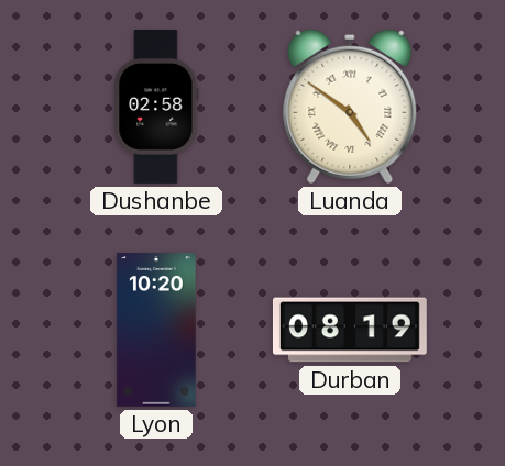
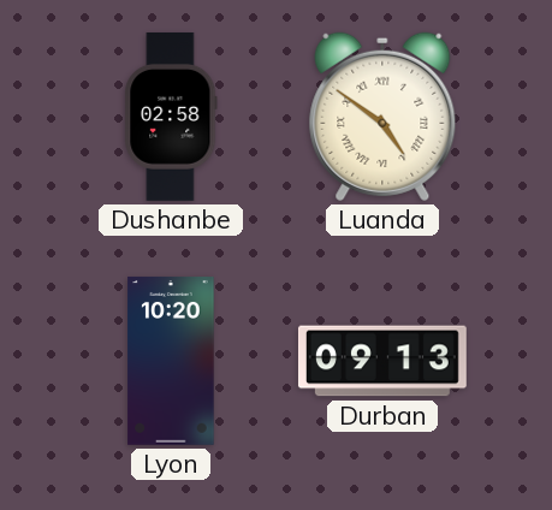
Durban: 08:19 -> 09:13 (382, 361)
